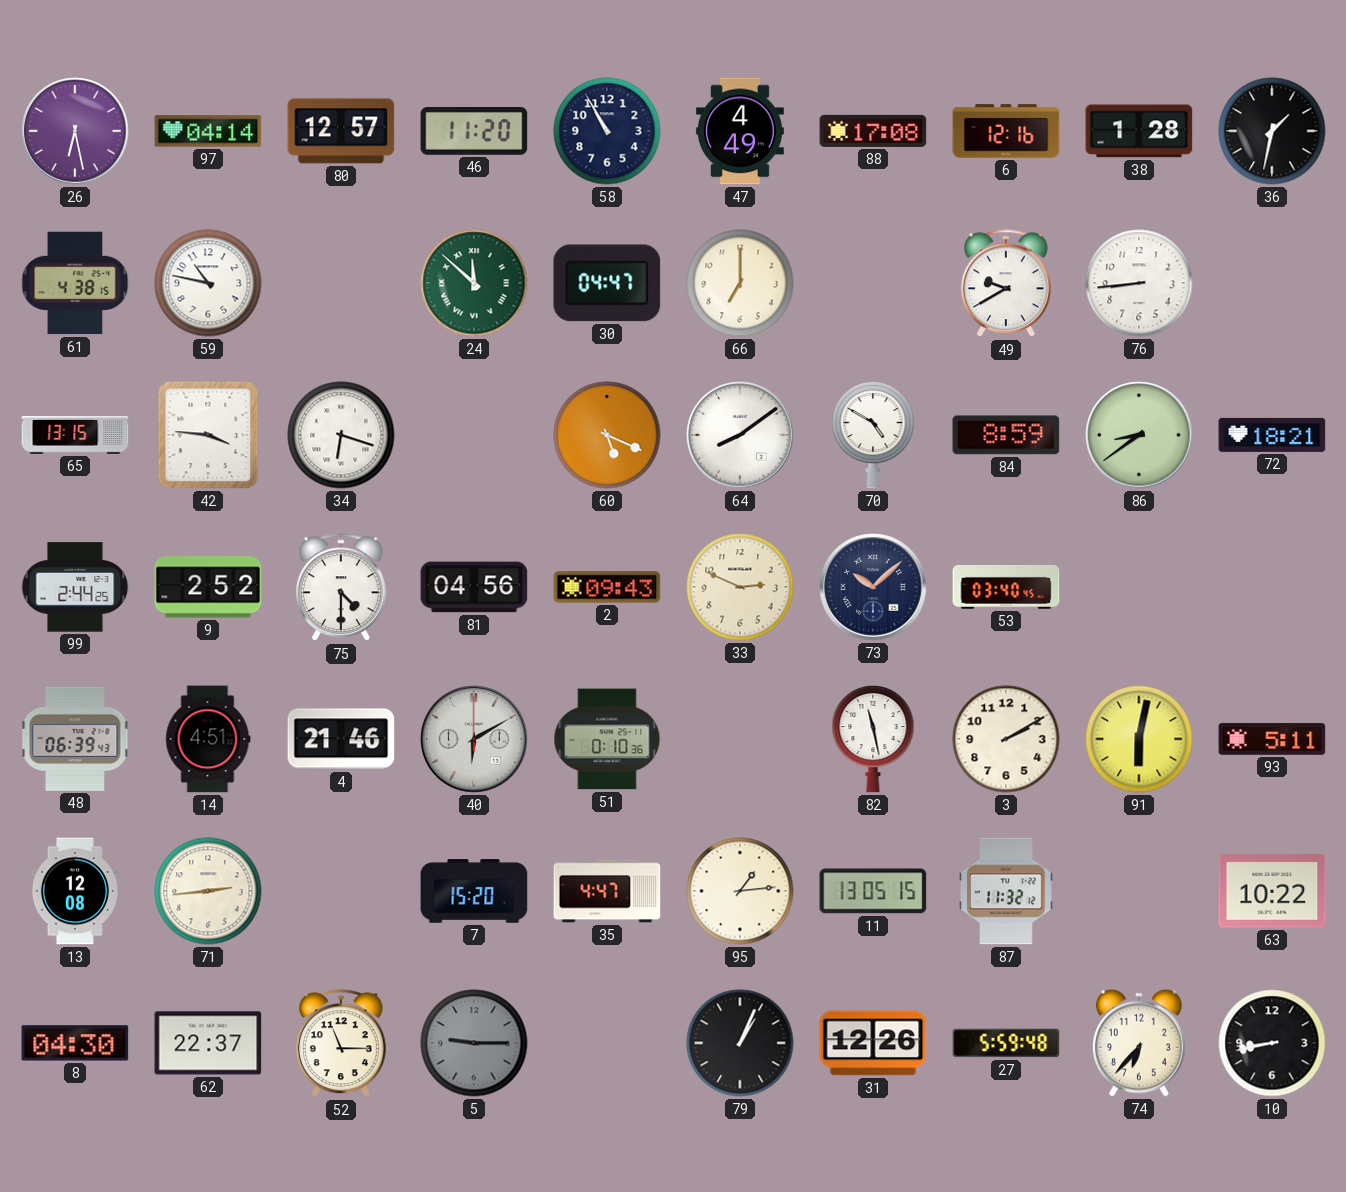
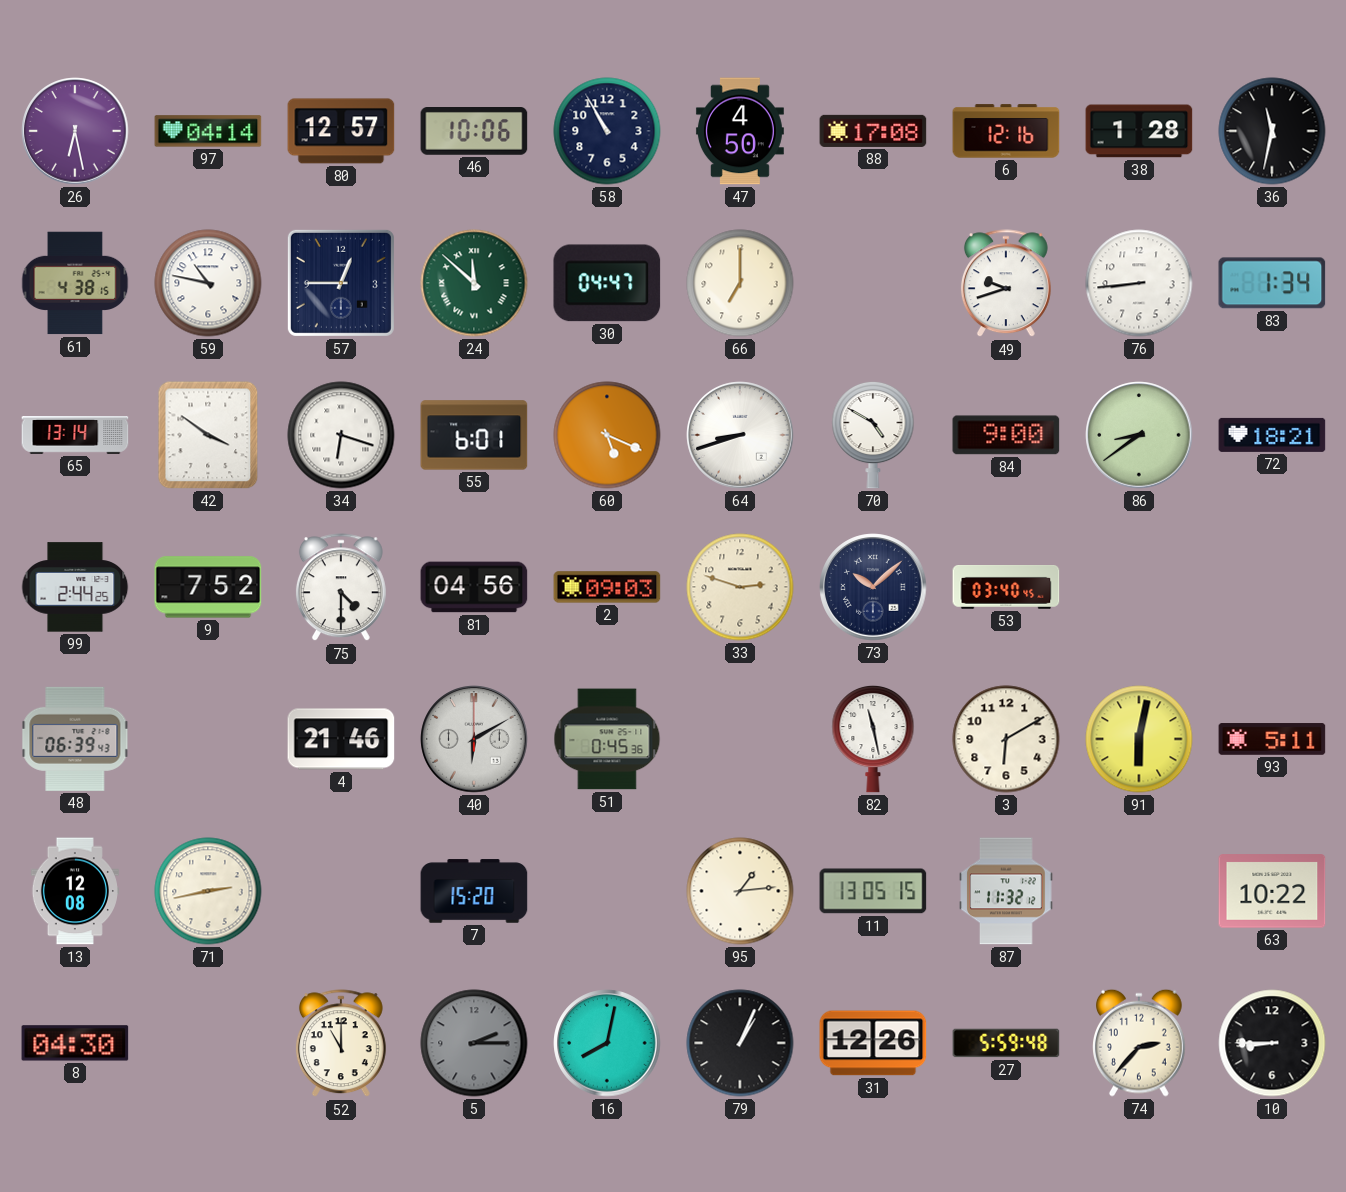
46: 11:20 -> 10:06 (474, 132)
47: 4:49 -> 4:50 (740, 131)
36: 1:32 -> 11:32 (1272, 131)
57: none -> 12:45 (341, 283)
49: 9:40 -> 9:42 (1006, 284)
83: none -> 1:34 (1272, 283)
65: 13:15 -> 13:14 (75, 436)
42: 3:46 -> 3:51 (208, 435)
55: none -> 6:01 (474, 435)
64: 8:09 -> 8:42 (740, 435)
84: 8:59 -> 9:00 (1006, 435)
9: 2:52 -> 7:52 (208, 587)
2: 09:43 -> 09:03 (607, 587)
33: 2:49 -> 2:48 (740, 587)
14: 4:51 -> none (208, 739)
51: 0:10 -> 0:45 (607, 739)
3: 2:10 -> 6:10 (1006, 739)
71: 2:44 -> 2:43 (208, 891)
35: 4:47 -> none (607, 891)
62: 22:37 -> none (208, 1043)
52: 11:15 -> 11:00 (341, 1044)
5: 9:15 -> 2:15 (474, 1043)
16: none -> 8:02 (607, 1043)
74: 6:37 -> 2:37 (1140, 1043)
10: 8:43 -> 8:45 (1272, 1043)
